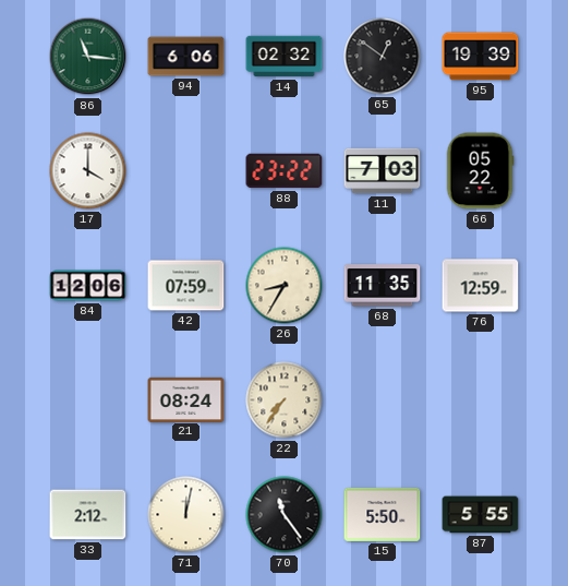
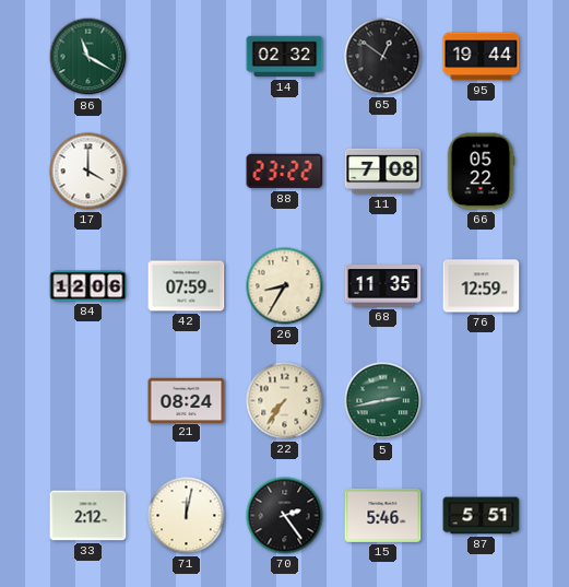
86: 11:16 -> 11:20 (88, 57)
94: 6:06 -> none (186, 57)
95: 19:39 -> 19:44 (482, 57)
11: 7:03 -> 7:08 (383, 172)
5: none -> 2:43 (383, 401)
70: 11:24 -> 2:24 (285, 516)
15: 5:50 -> 5:46 (383, 515)
87: 5:55 -> 5:51 (482, 516)
